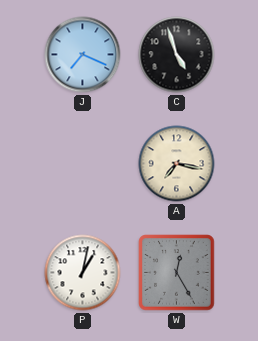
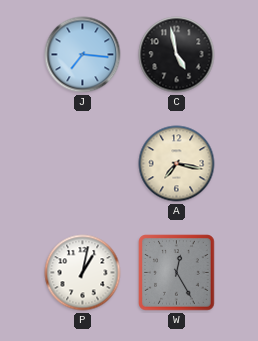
J: 7:19 -> 7:16 (83, 55)
C: 4:57 -> 4:58 (177, 55)
